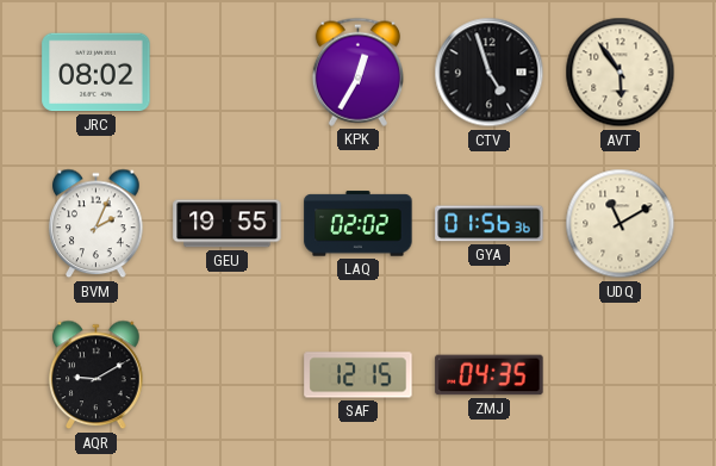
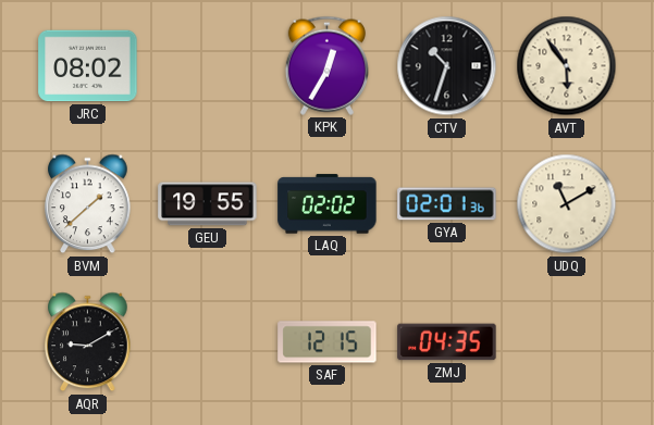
CTV: 4:57 -> 10:33 (447, 66)
BVM: 2:04 -> 1:38 (88, 204)
GYA: 01:56 -> 02:01 (447, 204)
